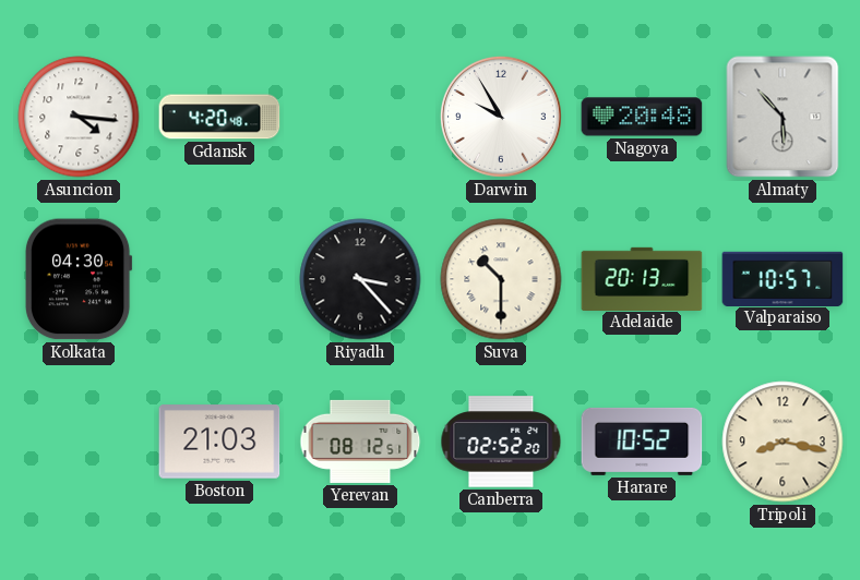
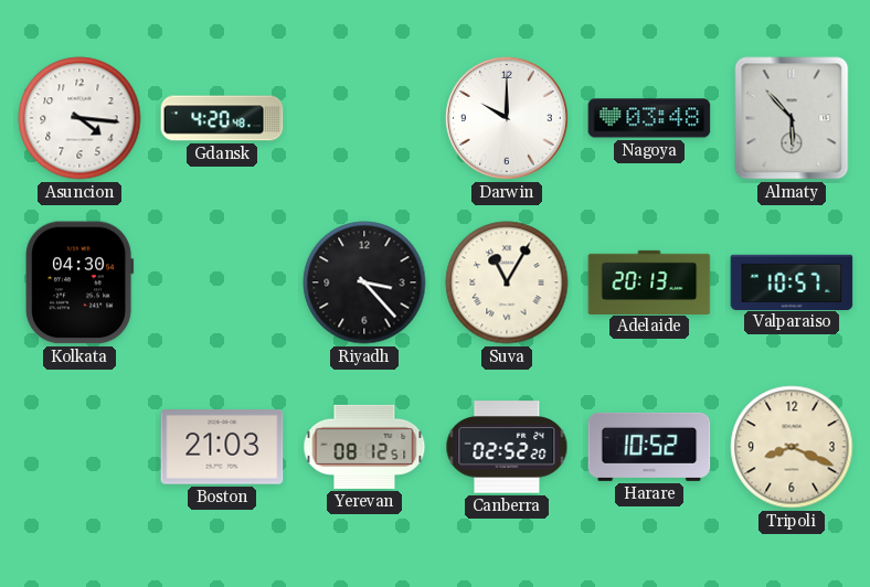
Darwin: 9:55 -> 10:00 (507, 118)
Nagoya: 20:48 -> 03:48 (649, 118)
Suva: 10:30 -> 11:05 (507, 282)
Tripoli: 8:17 -> 8:19 (792, 447)
